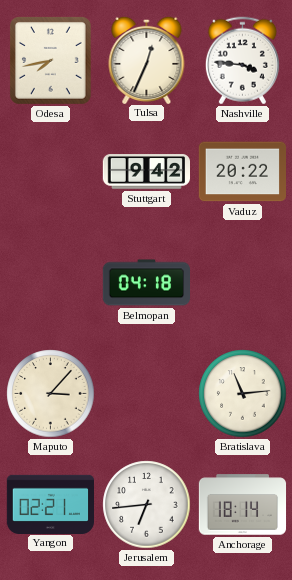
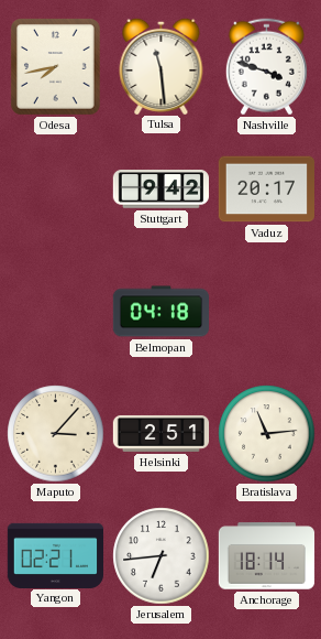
Tulsa: 12:34 -> 11:29 (162, 65)
Nashville: 3:46 -> 3:48 (266, 67)
Vaduz: 20:22 -> 20:17 (266, 189)
Helsinki: none -> 2:51 (162, 433)
